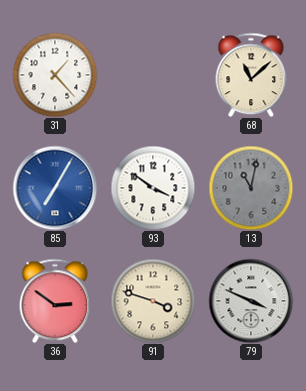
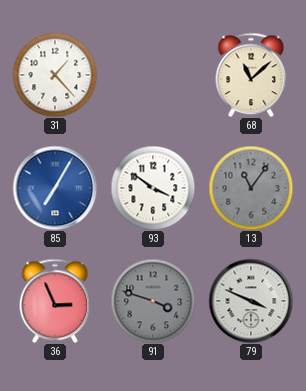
13: 11:02 -> 11:06 (251, 188)
36: 2:51 -> 2:56 (55, 301)
91 dial: cream -> grey (153, 301)
